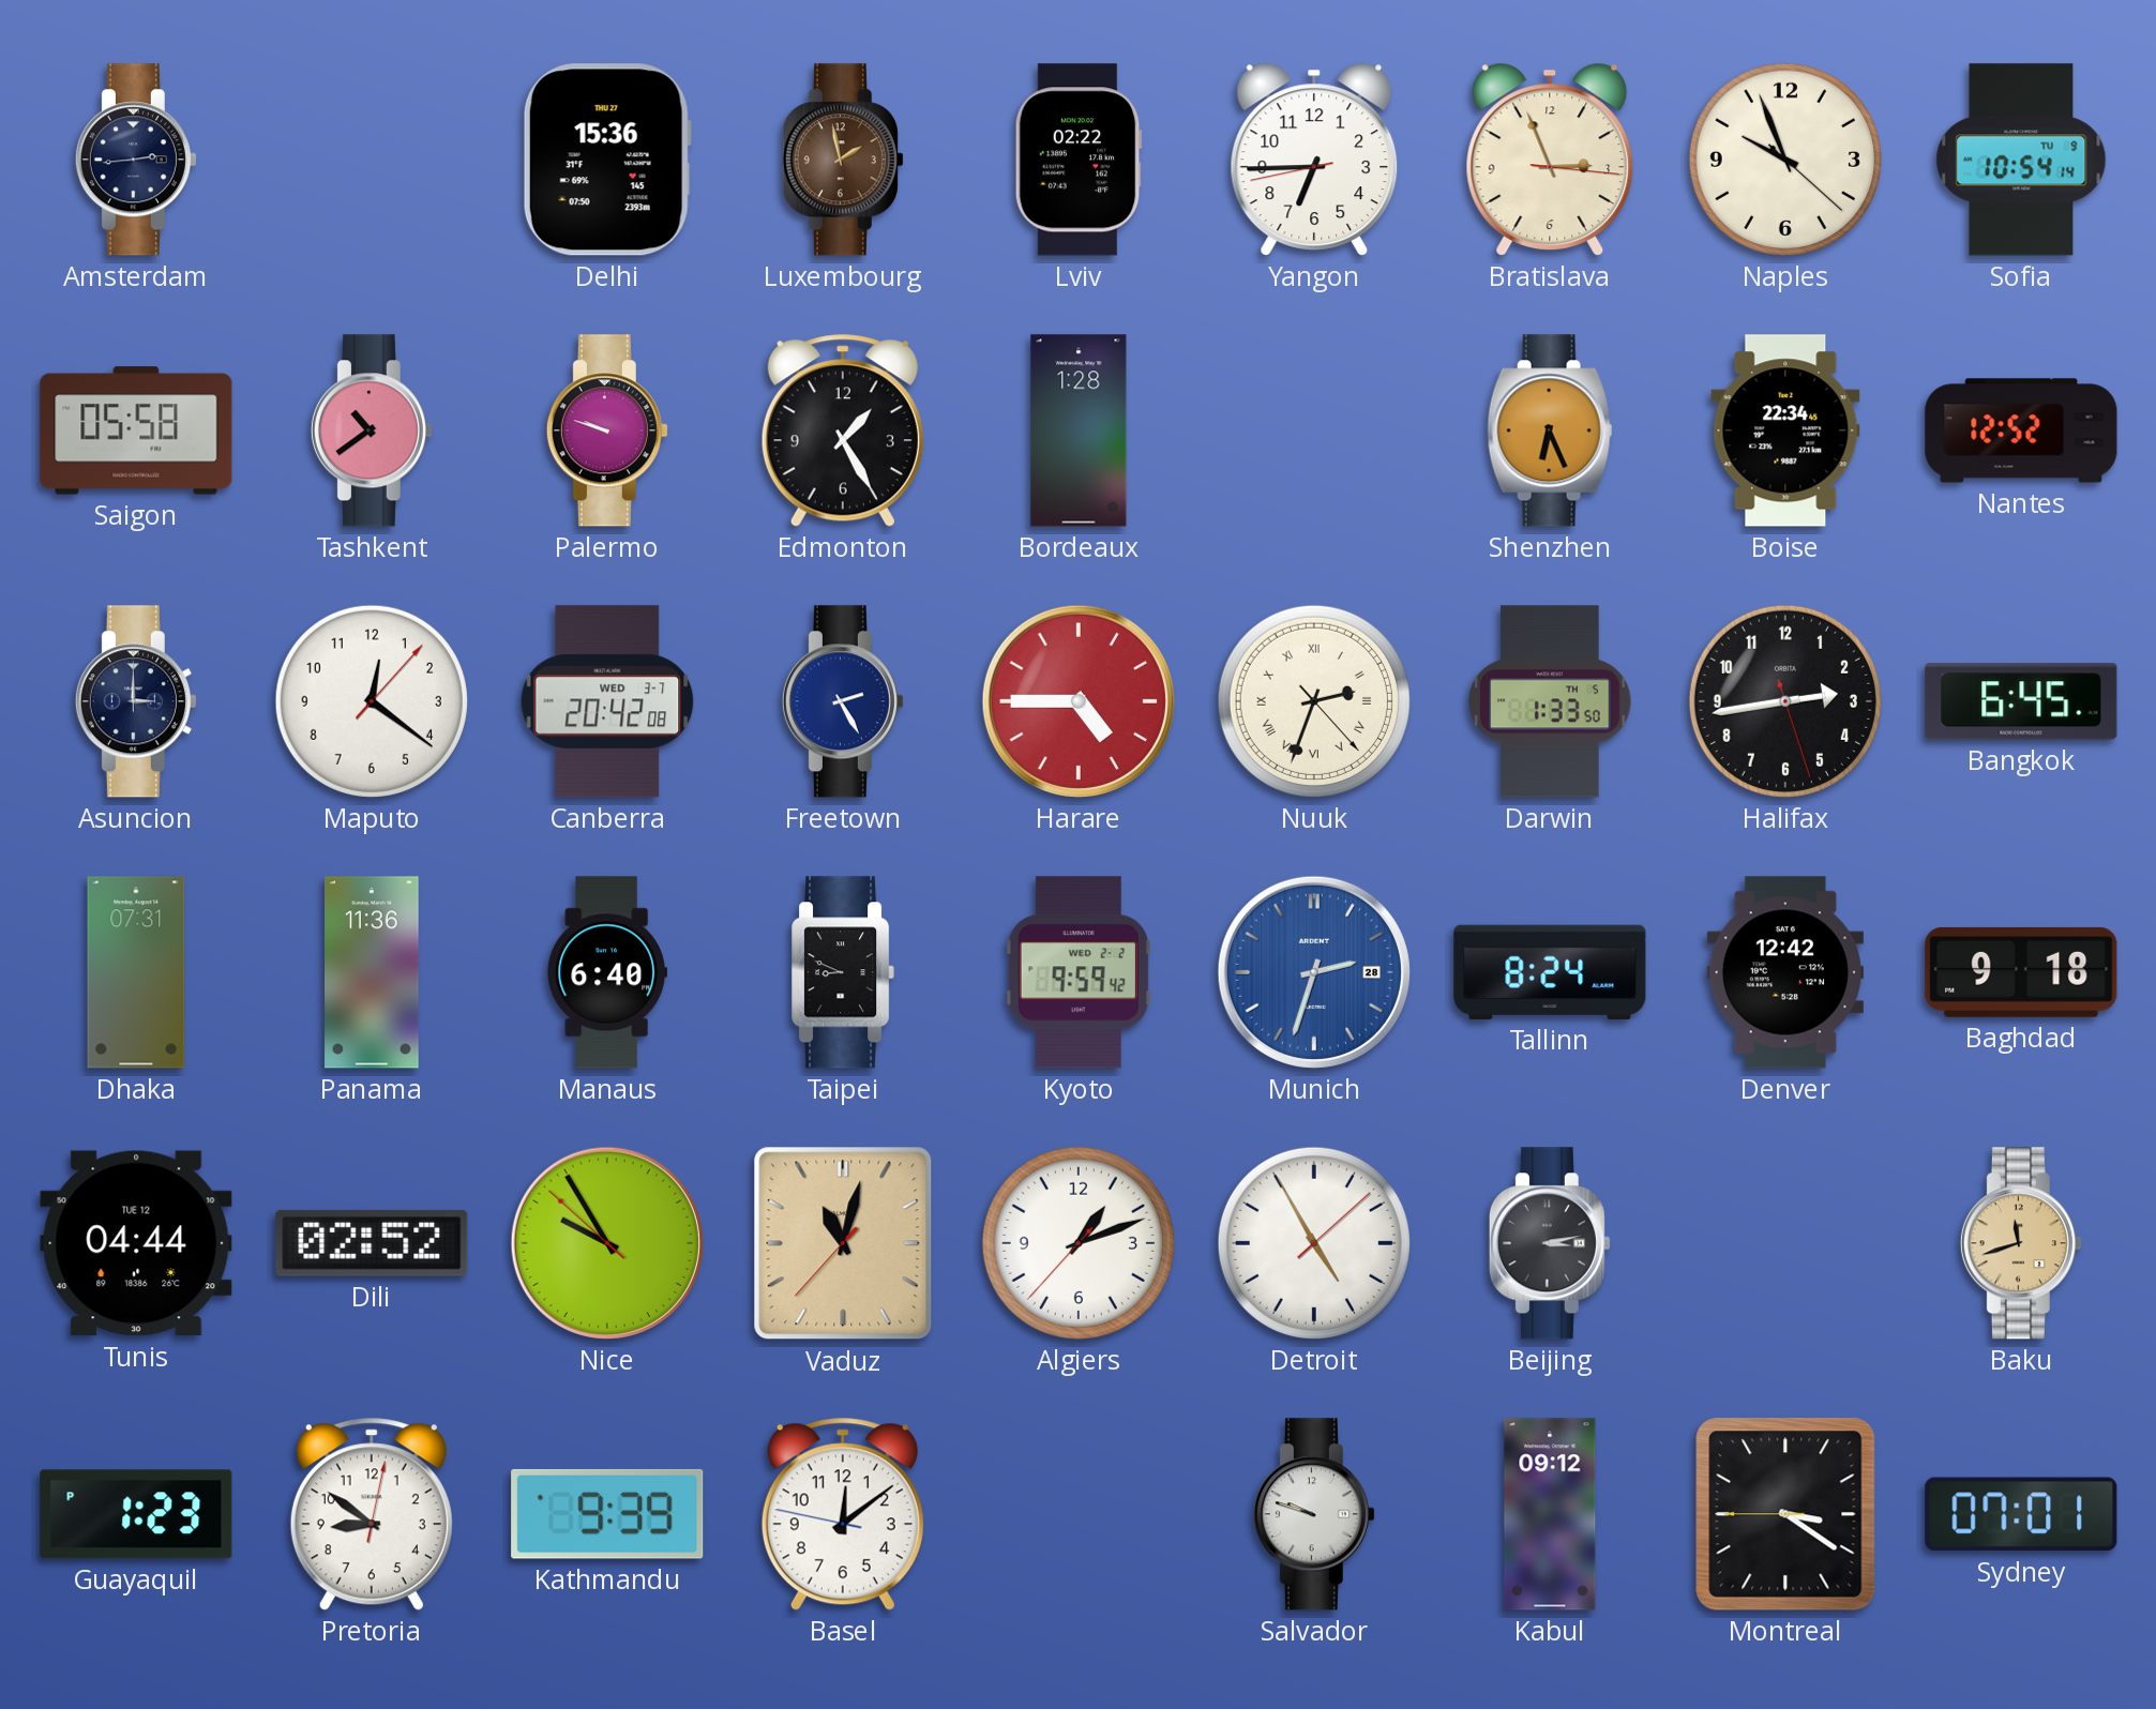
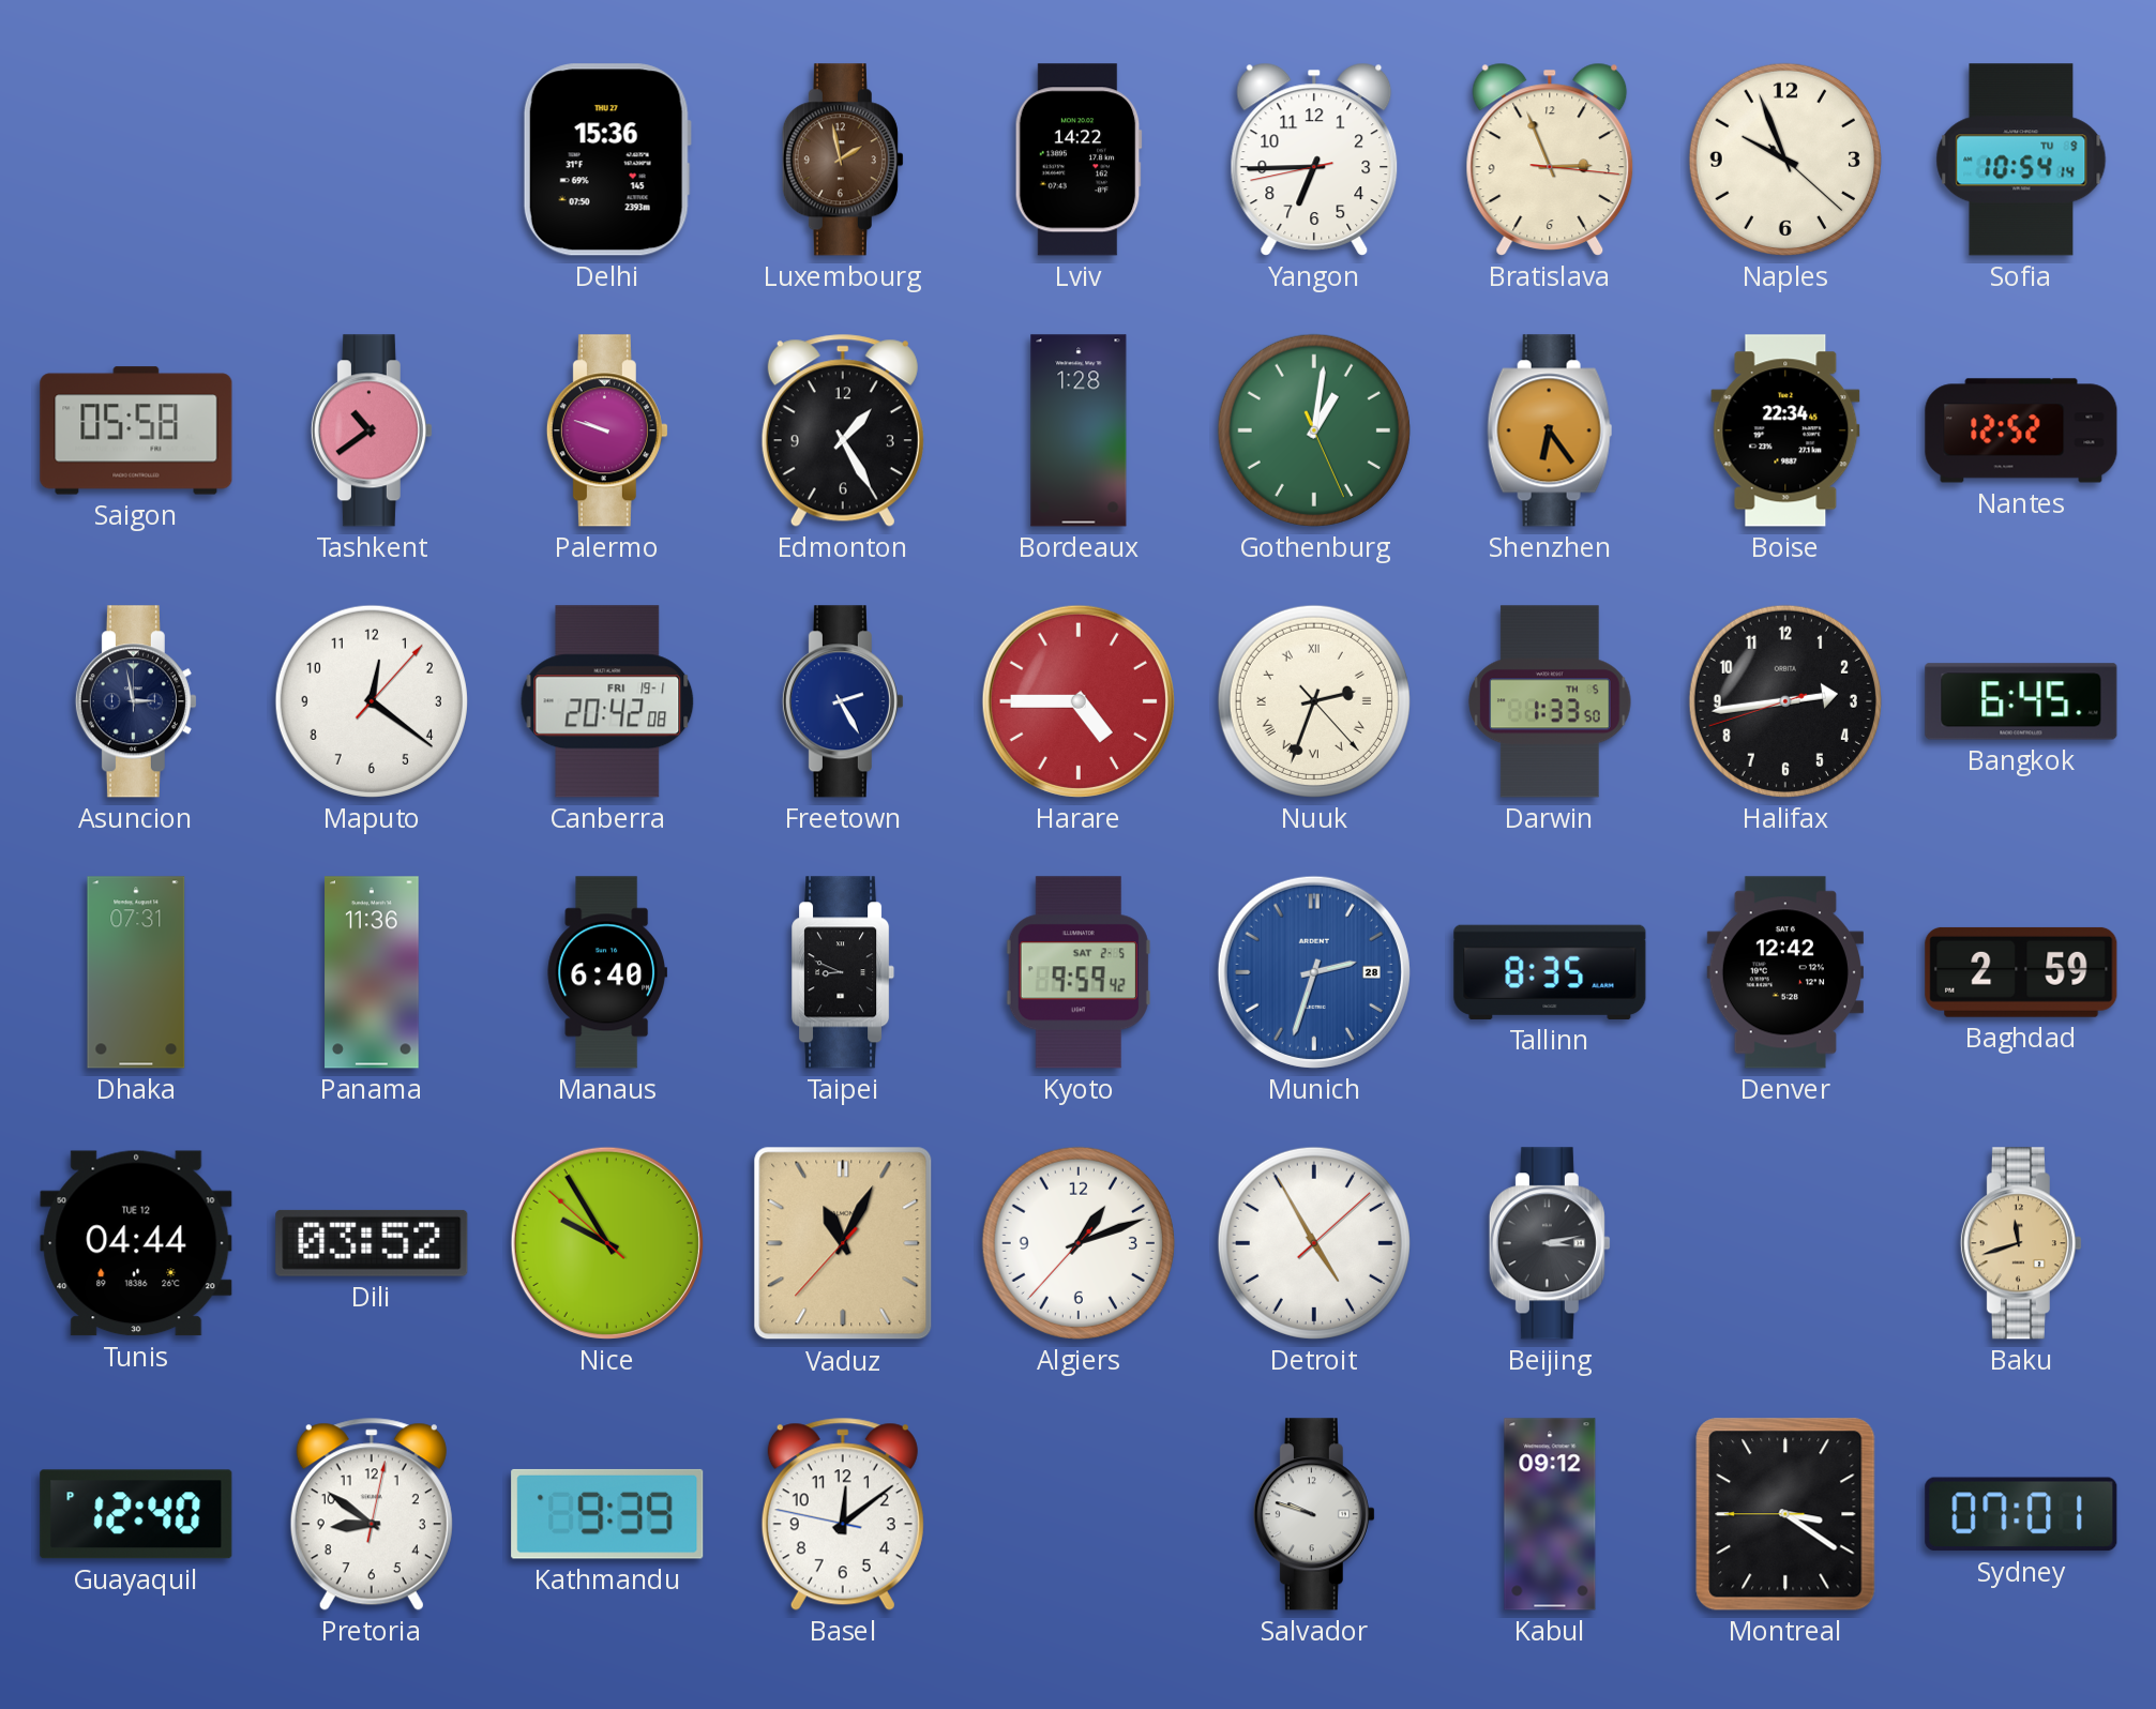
Amsterdam: 2:44 -> none (136, 160)
Lviv: 02:22 -> 14:22 (1079, 160)
Gothenburg: none -> 1:01 (1314, 430)
Shenzhen: 6:26 -> 6:24 (1550, 430)
Asuncion: 3:00 -> 2:58 (136, 701)
Canberra date: WED 3-7 -> FRI 19-1 (607, 701)
Halifax: 2:43:27 -> 2:43:42 (1785, 701)
Kyoto date: WED 2-2 -> SAT 2-5 (1079, 972)
Tallinn: 8:24 -> 8:35 (1550, 972)
Baghdad: 9:18 -> 2:59 (2021, 972)
Dili: 02:52 -> 03:52 (372, 1243)
Vaduz: 11:02 -> 11:04 (843, 1243)
Guayaquil: 1:23 -> 12:40 (136, 1514)
